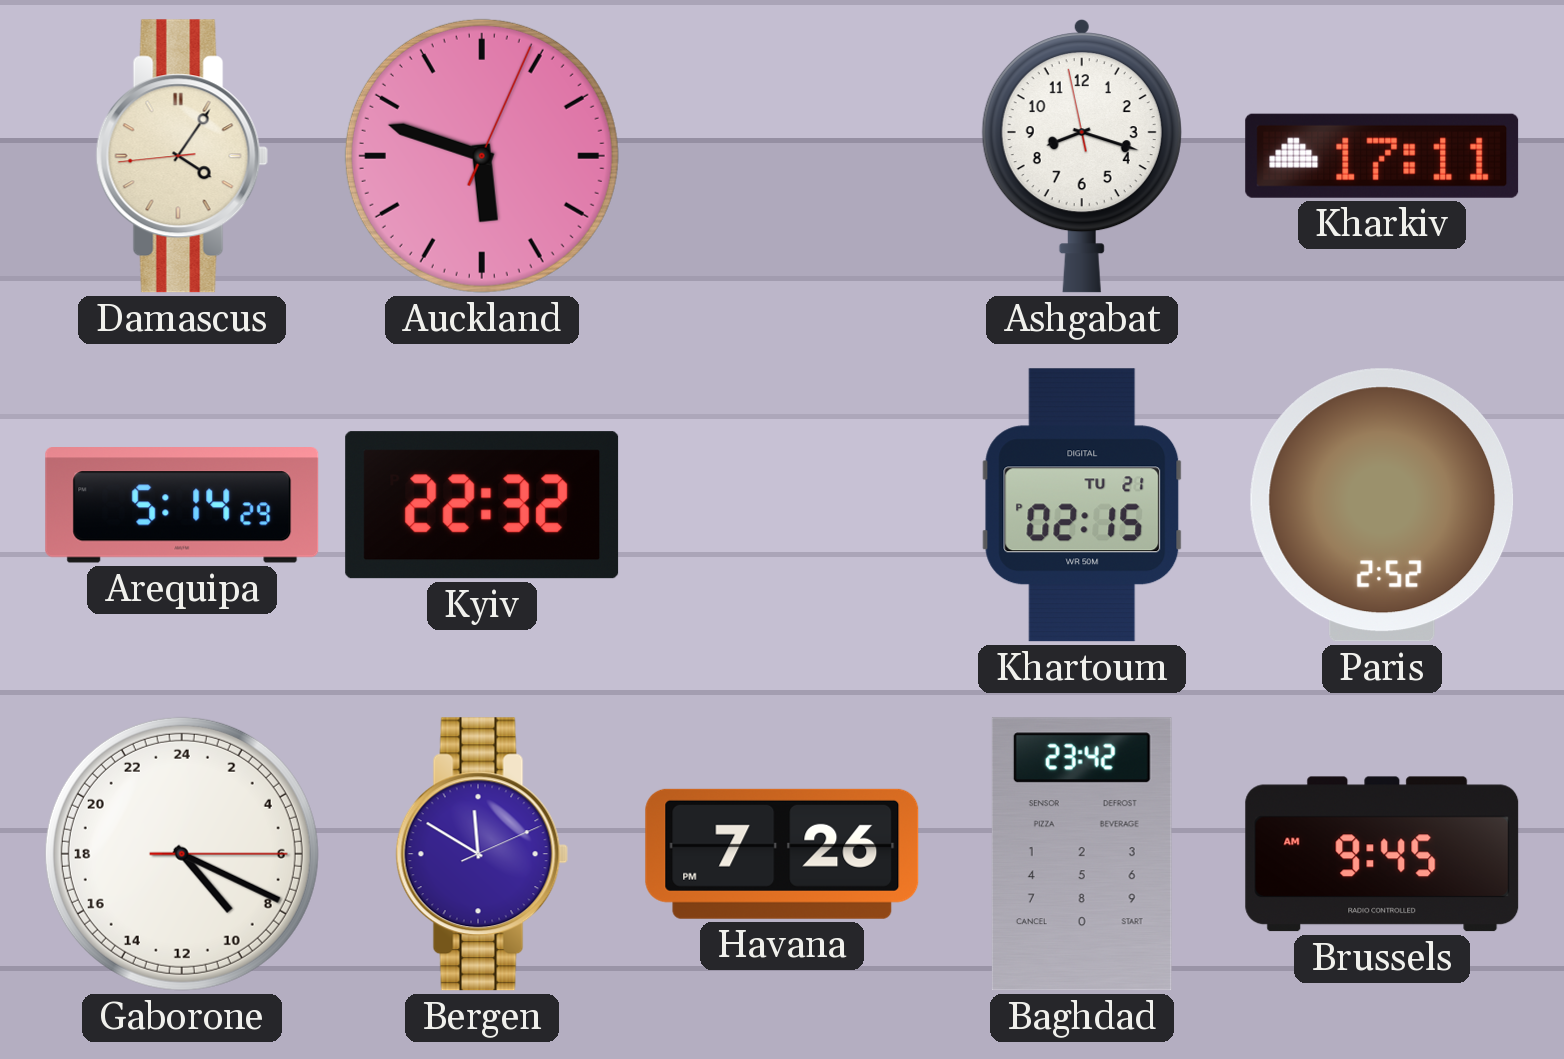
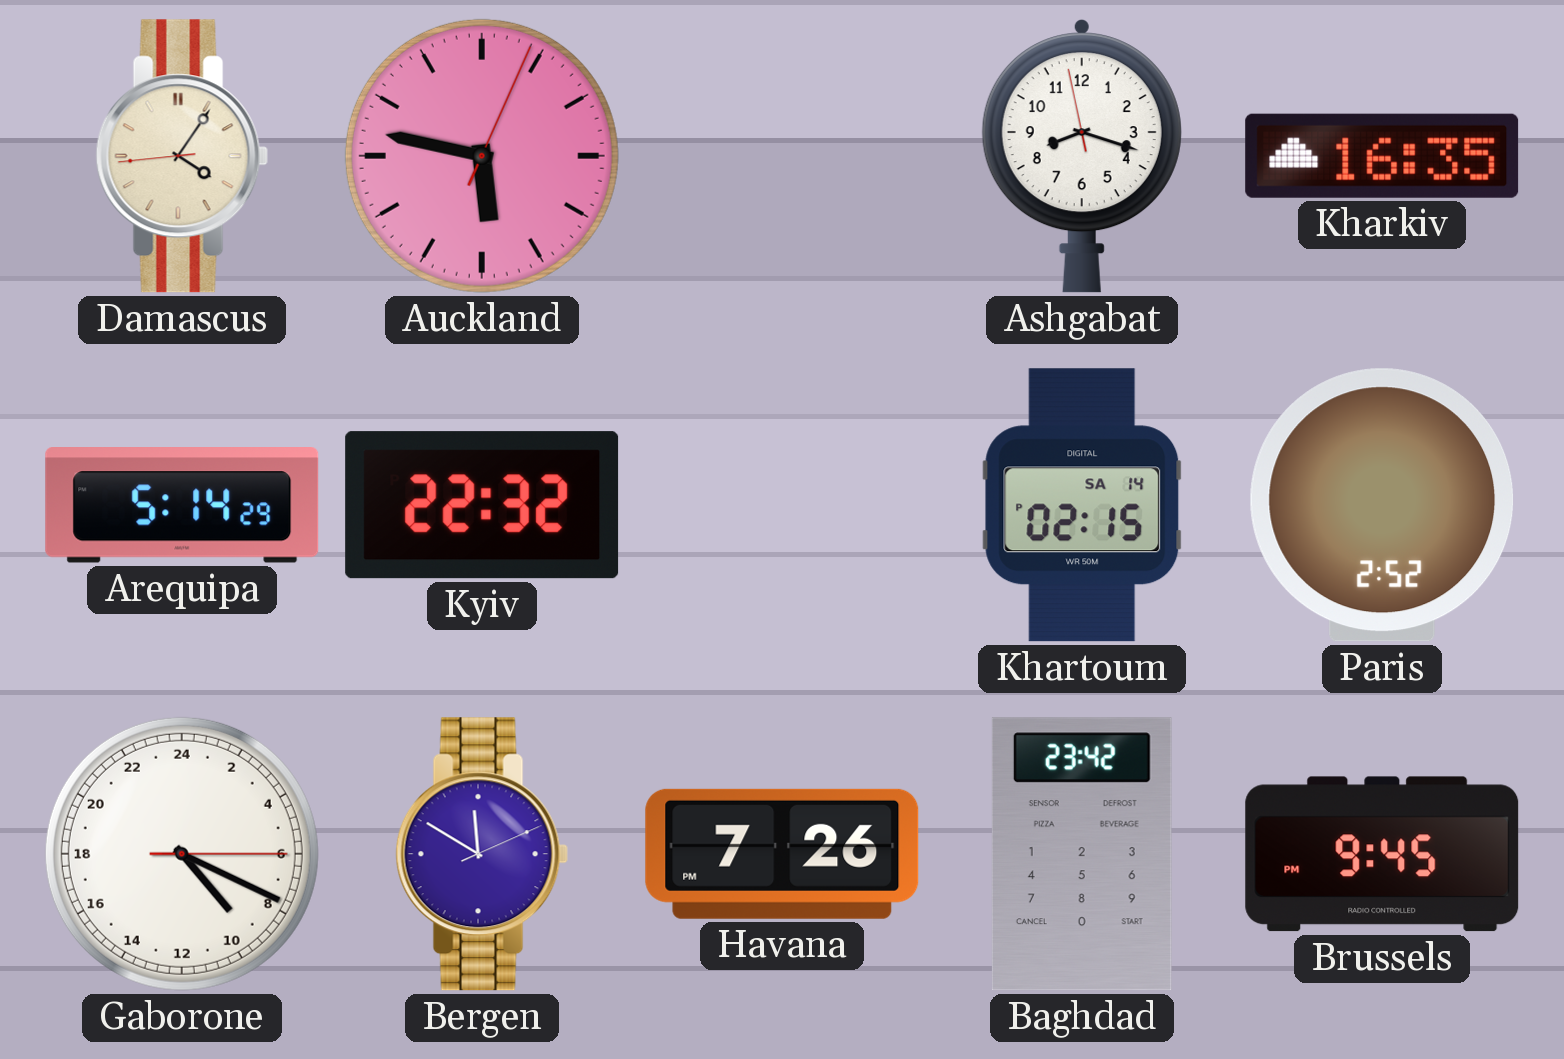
Auckland: 5:48 -> 5:47 (482, 156)
Kharkiv: 17:11 -> 16:35 (1382, 156)
Khartoum date: TU 21 -> SA 14 (1082, 505)
Brussels: 9:45 AM -> 9:45 PM (1382, 854)
